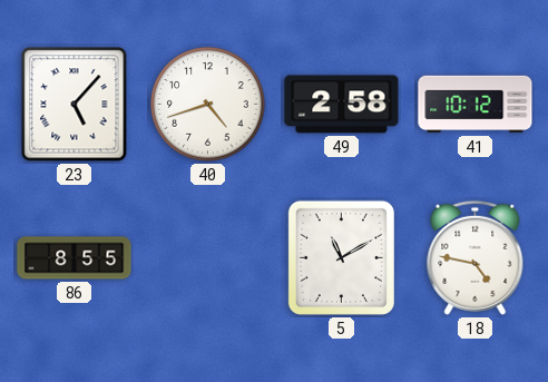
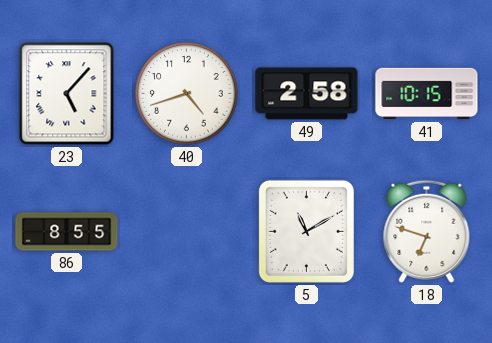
41: 10:12 -> 10:15 (427, 94)
18: 4:47 -> 6:48 (427, 231)
